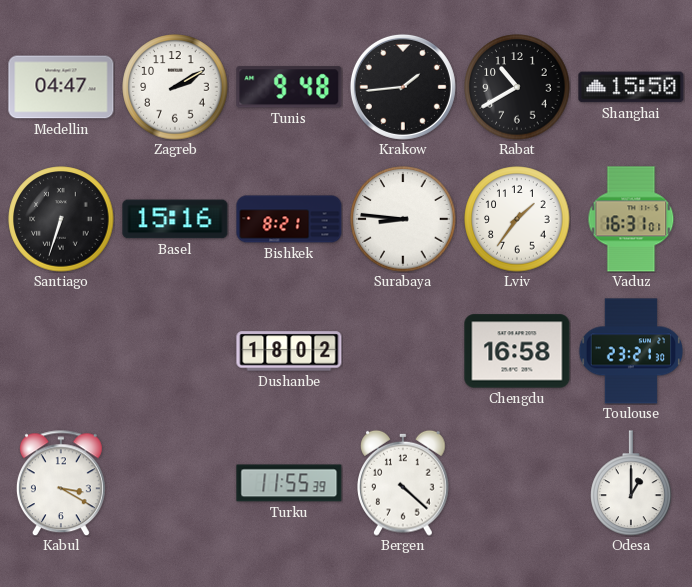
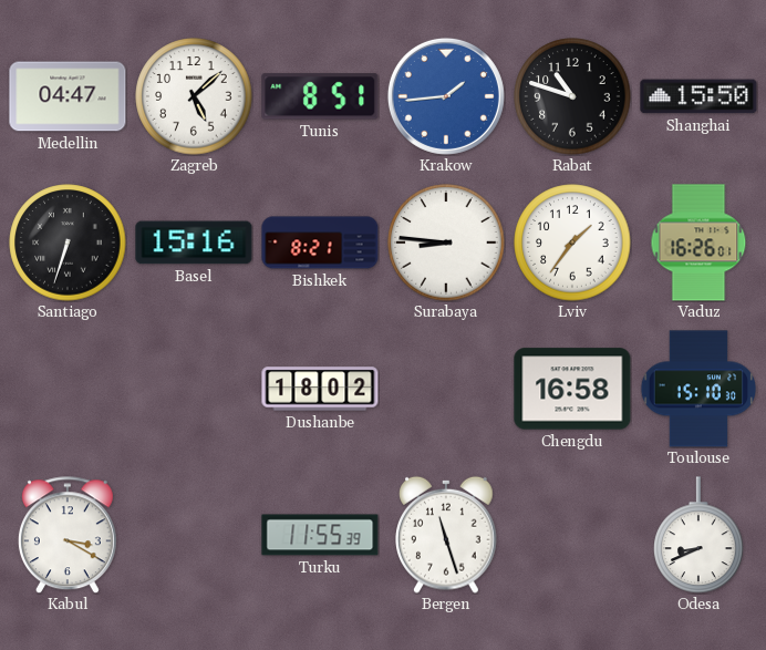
Zagreb: 2:10 -> 5:08 (194, 96)
Tunis: 9:48 -> 8:51 (320, 96)
Krakow dial: black -> blue (446, 96)
Rabat: 10:40 -> 10:48 (572, 96)
Vaduz: 16:31 -> 16:26 (698, 243)
Toulouse: 23:21 -> 15:10 (698, 389)
Bergen: 4:22 -> 11:27 (447, 535)
Odesa: 1:00 -> 8:41 (698, 535)
